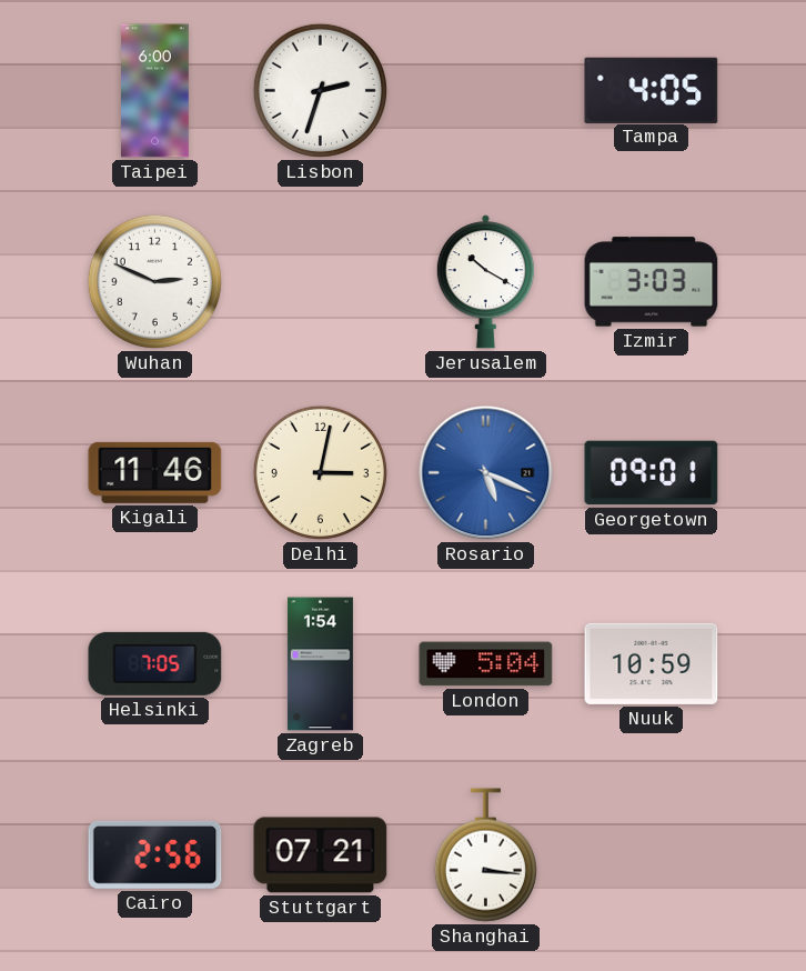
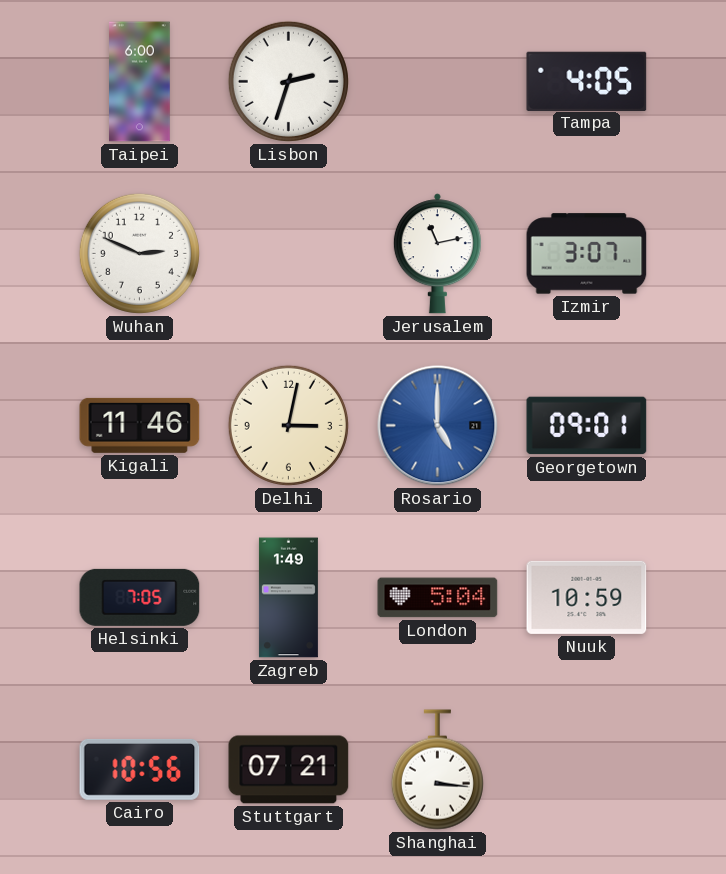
Jerusalem: 10:20 -> 11:13 (437, 254)
Izmir: 3:03 -> 3:07 (587, 254)
Rosario: 5:19 -> 5:00 (438, 426)
Zagreb: 1:54 -> 1:49 (288, 598)
Cairo: 2:56 -> 10:56 (140, 769)
